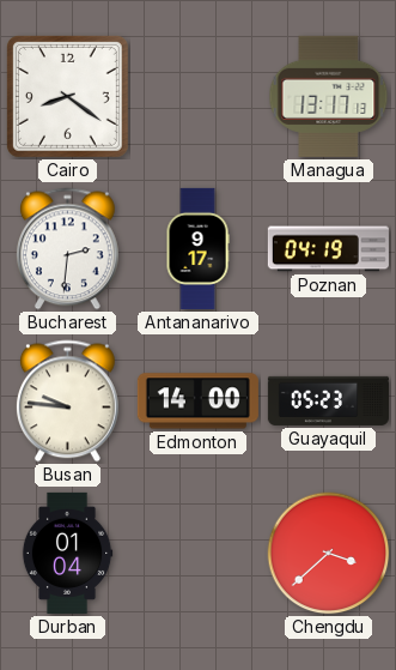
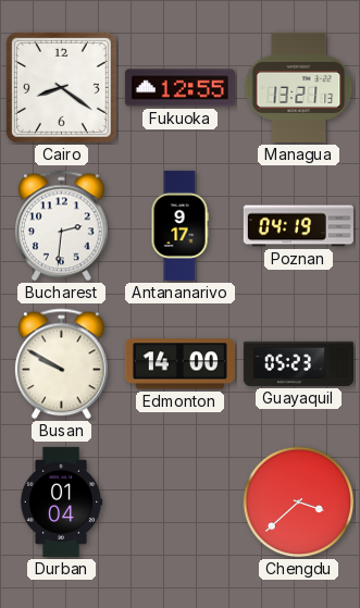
Fukuoka: none -> 12:55 (179, 88)
Managua: 13:17 -> 13:21 (299, 87)
Busan: 9:46 -> 9:50 (61, 364)
